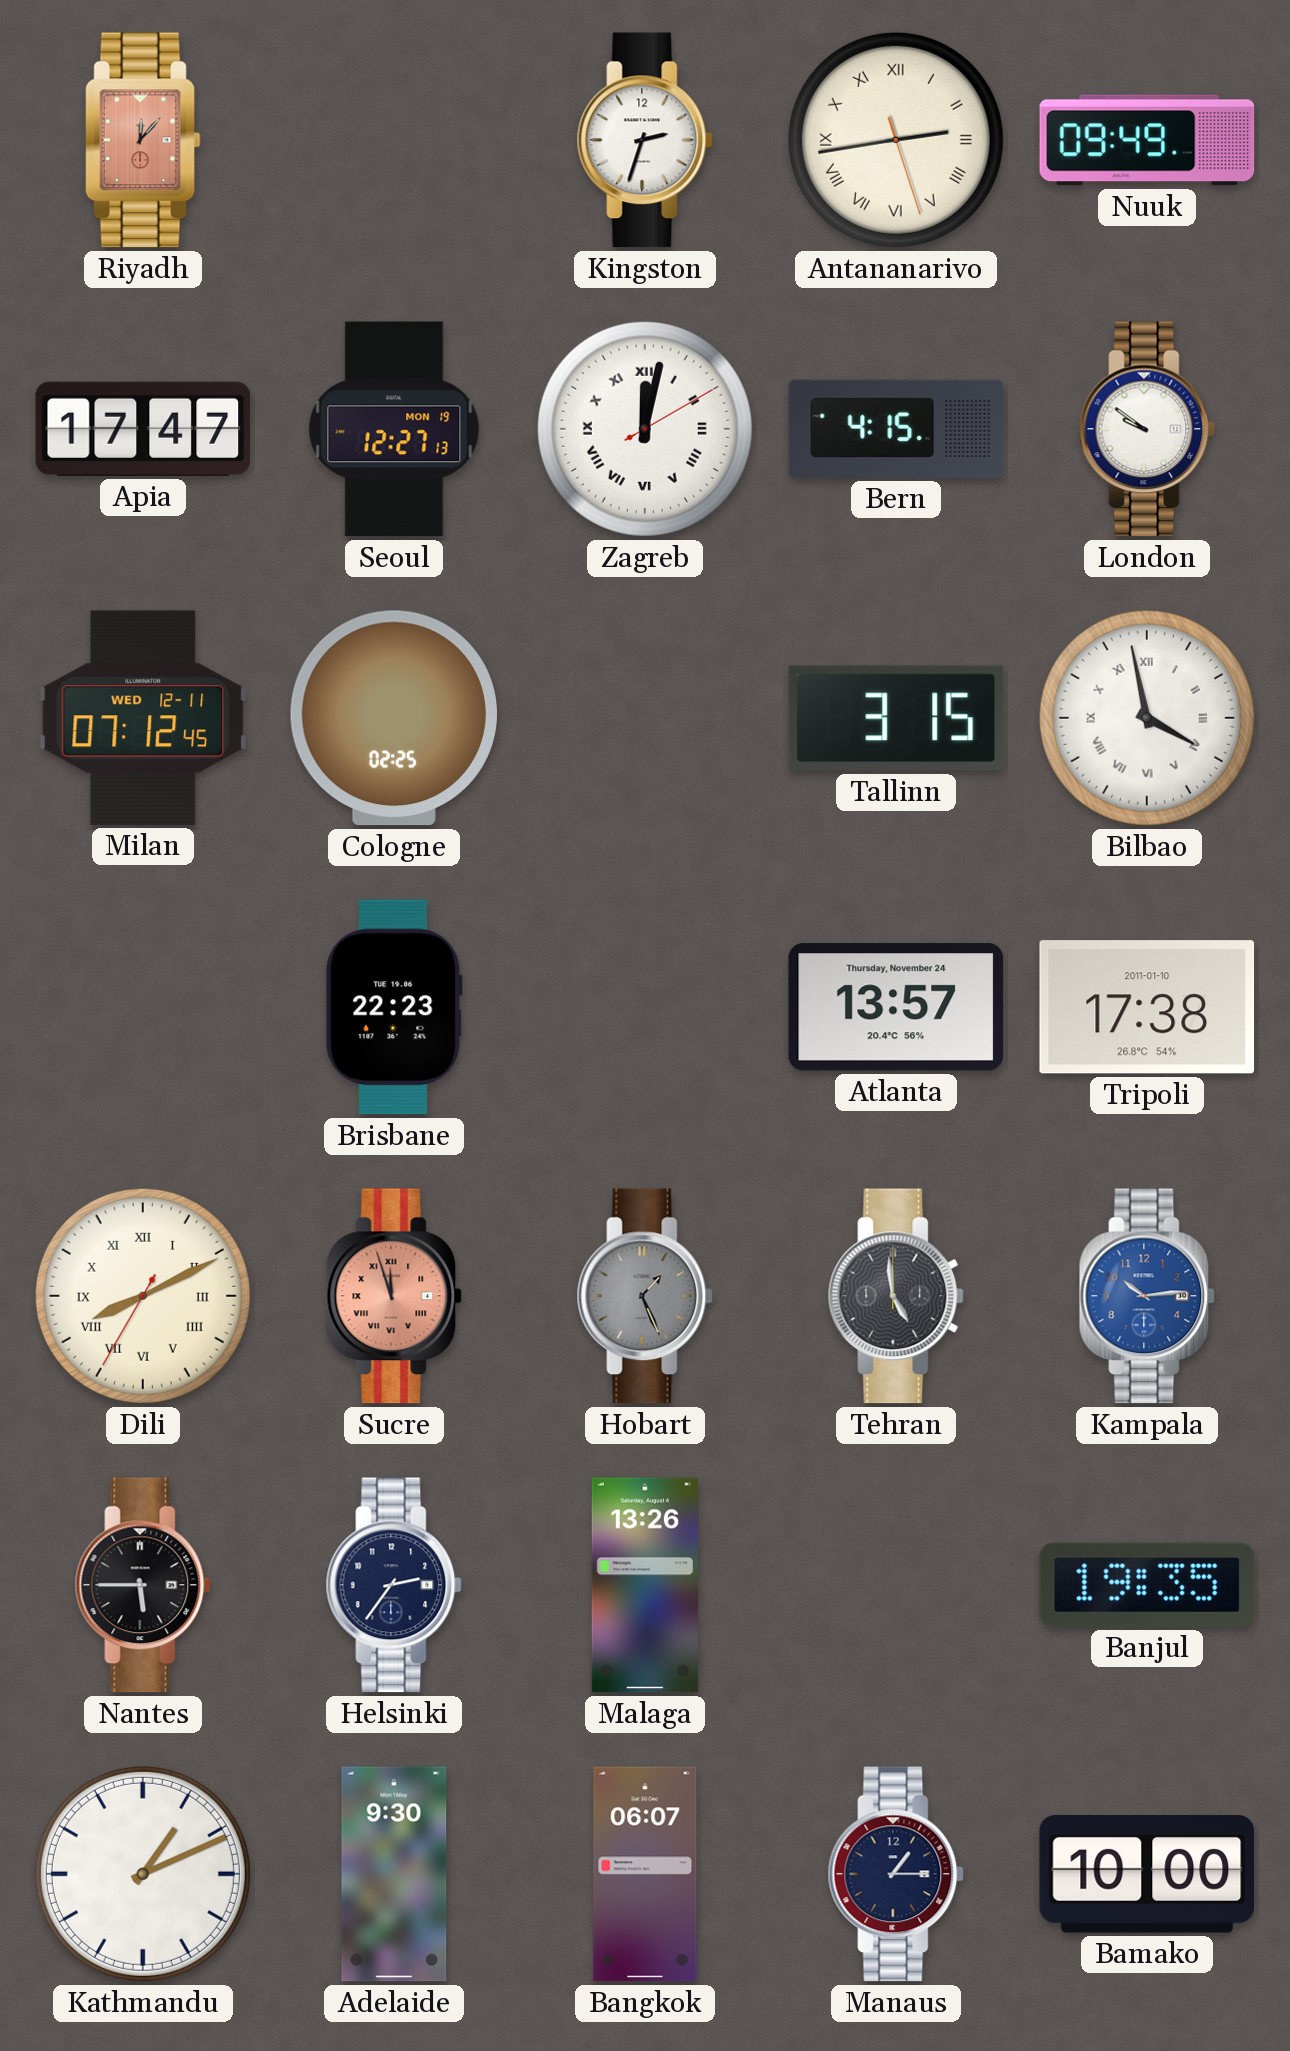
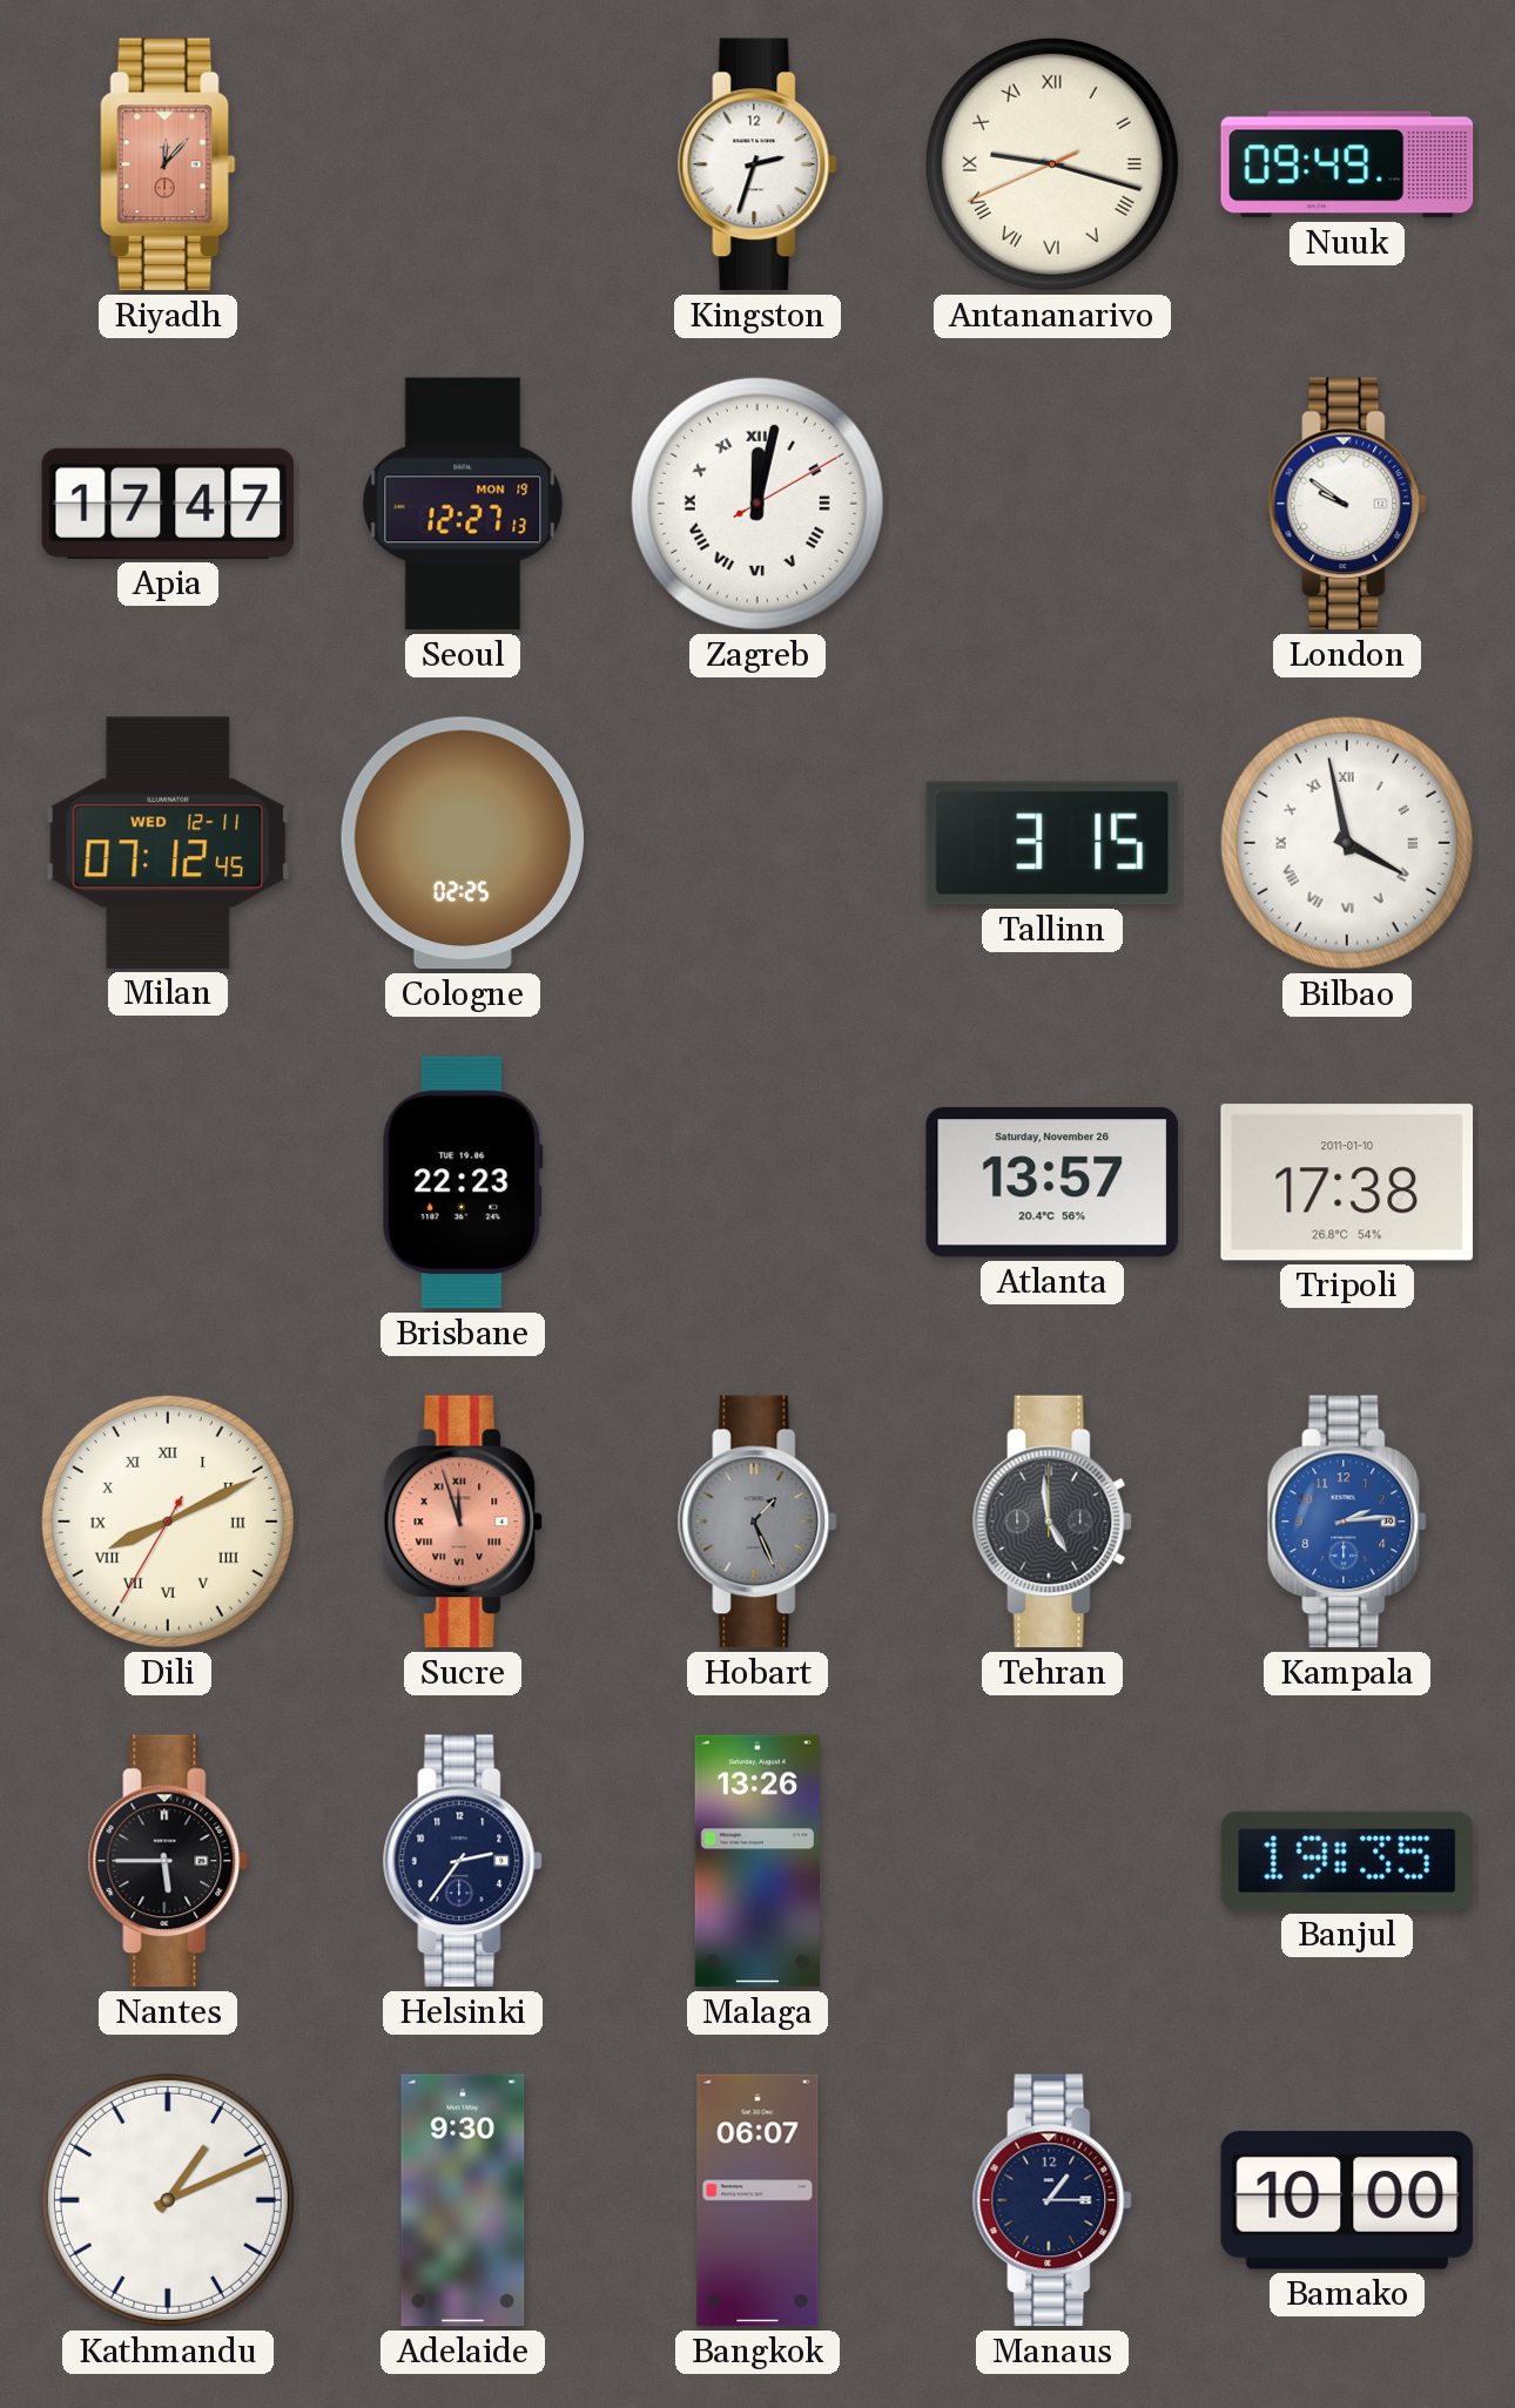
Antananarivo: 2:43 -> 9:17 (1052, 164)
Bern: 4:15 -> none (896, 429)
Atlanta date: Thursday, November 24 -> Saturday, November 26 (1052, 1182)
Kampala: 10:14 -> 2:14 (1347, 1522)
